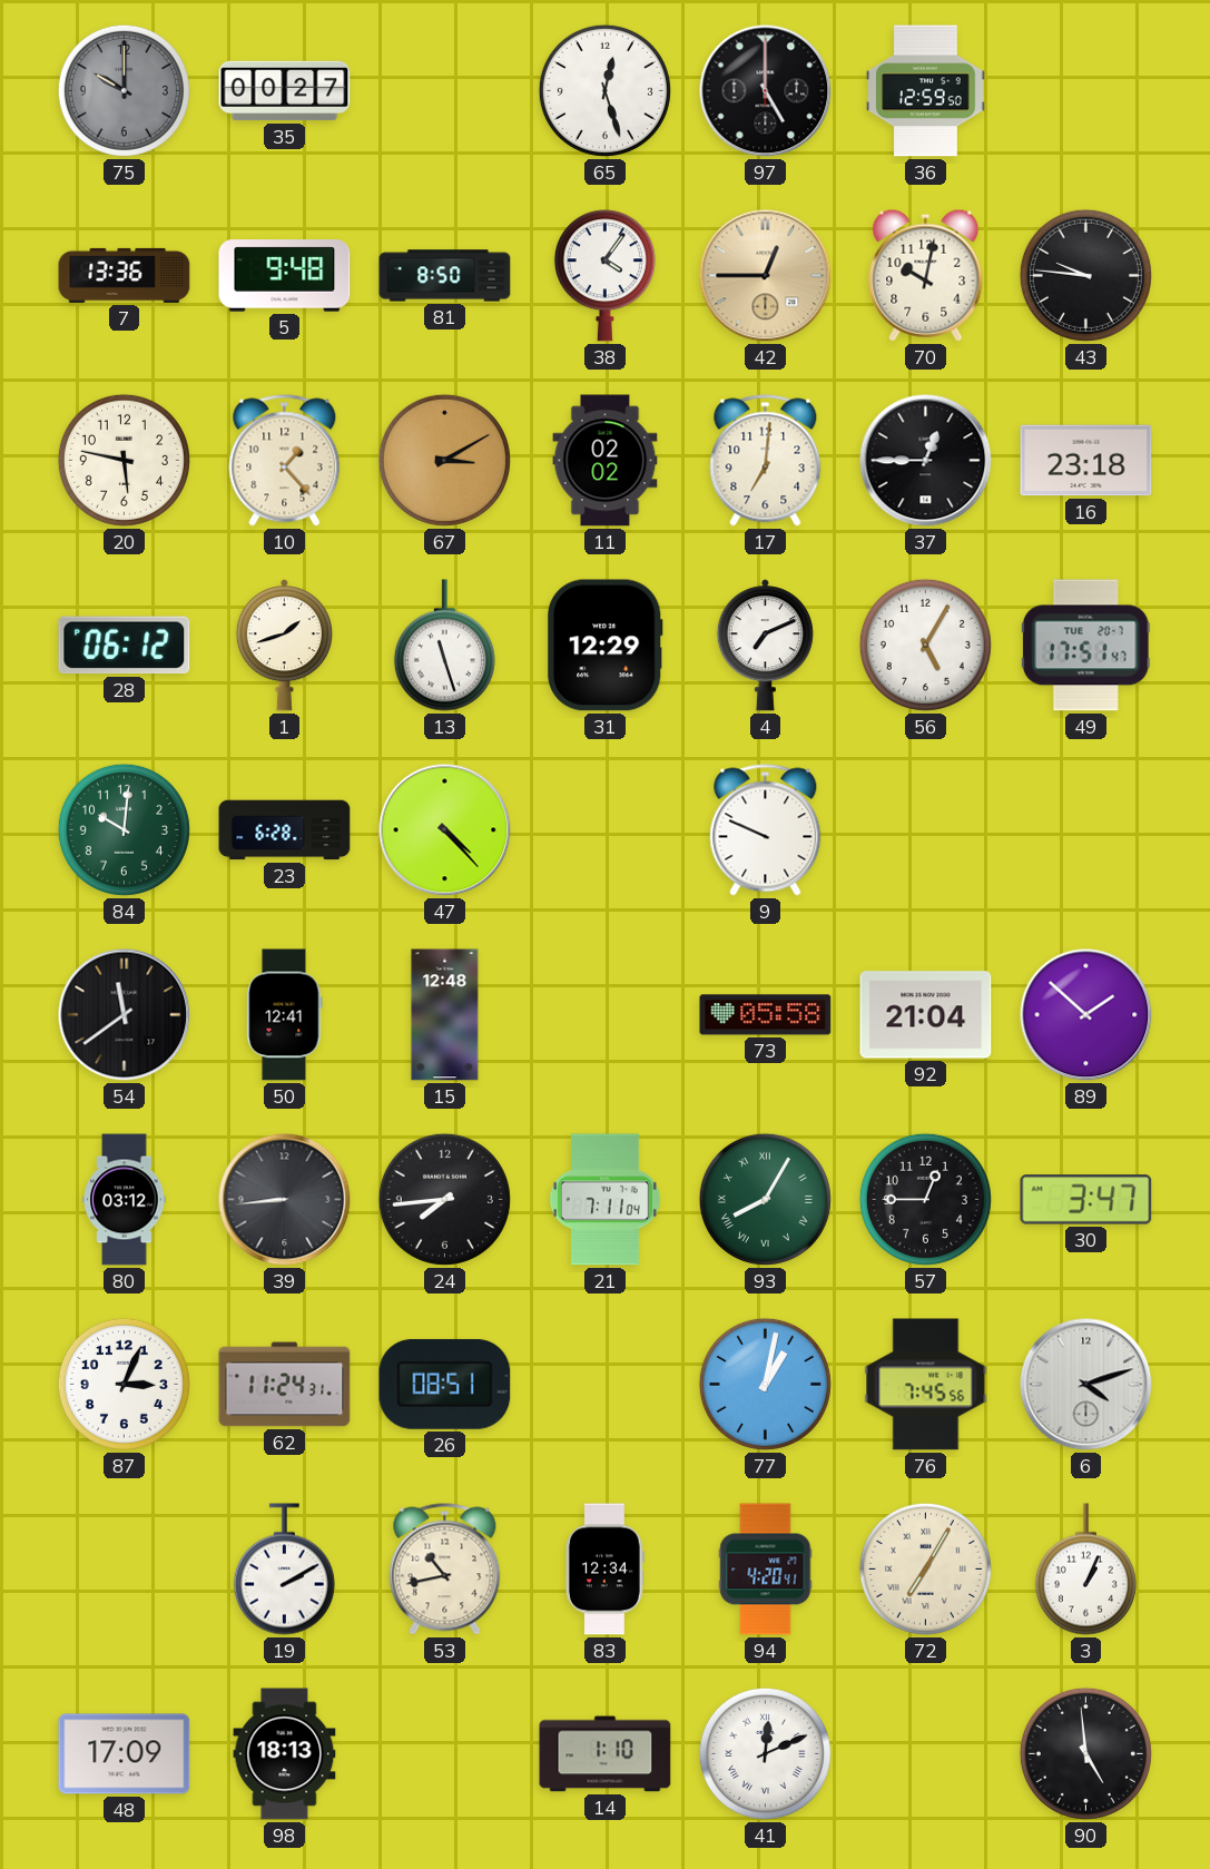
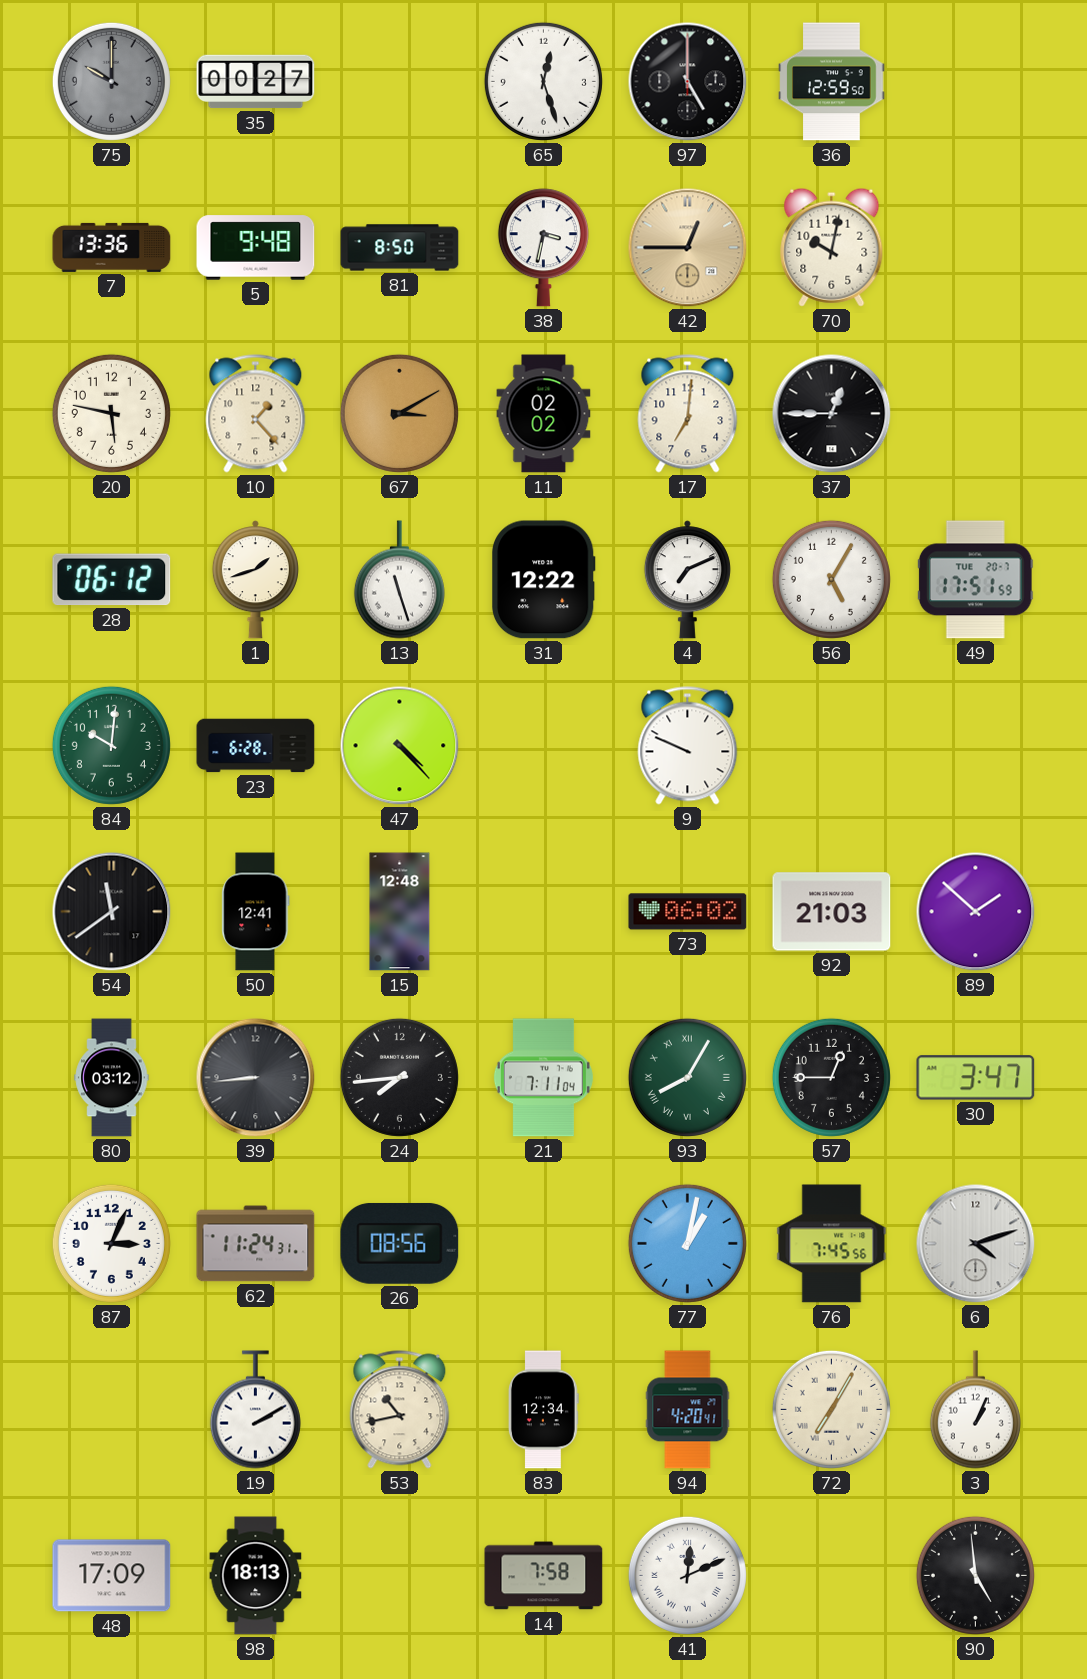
38: 4:06 -> 3:32 (543, 248)
43: 9:46 -> none (1085, 275)
16: 23:18 -> none (1086, 461)
31: 12:29 -> 12:22 (543, 580)
49: 17:51:47 -> 17:51:59 (975, 580)
73: 05:58 -> 06:02 (688, 912)
92: 21:04 -> 21:03 (832, 912)
26: 08:51 -> 08:56 (400, 1243)
14: 1:10 -> 7:58 (544, 1576)
